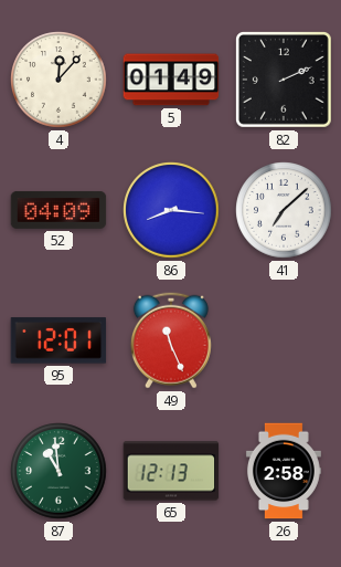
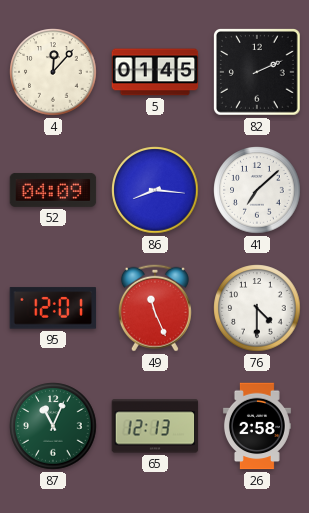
5: 01:49 -> 01:45 (155, 72)
76: none -> 4:30 (257, 308)
87: 10:59 -> 11:04 (53, 426)
